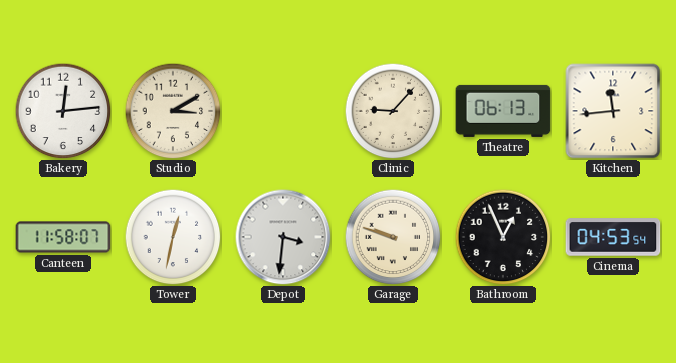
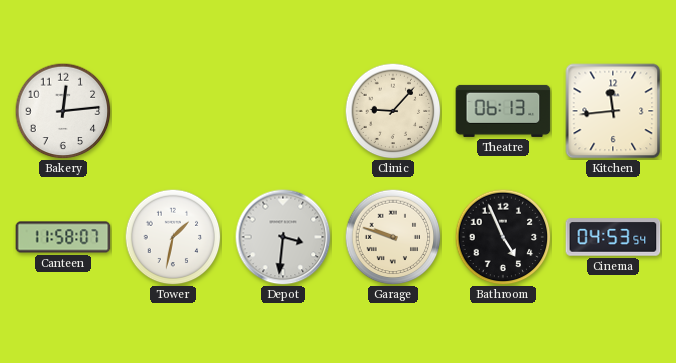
Studio: 3:10 -> none (173, 111)
Tower: 12:32 -> 1:32 (173, 237)
Bathroom: 12:56 -> 4:56 (503, 237)
